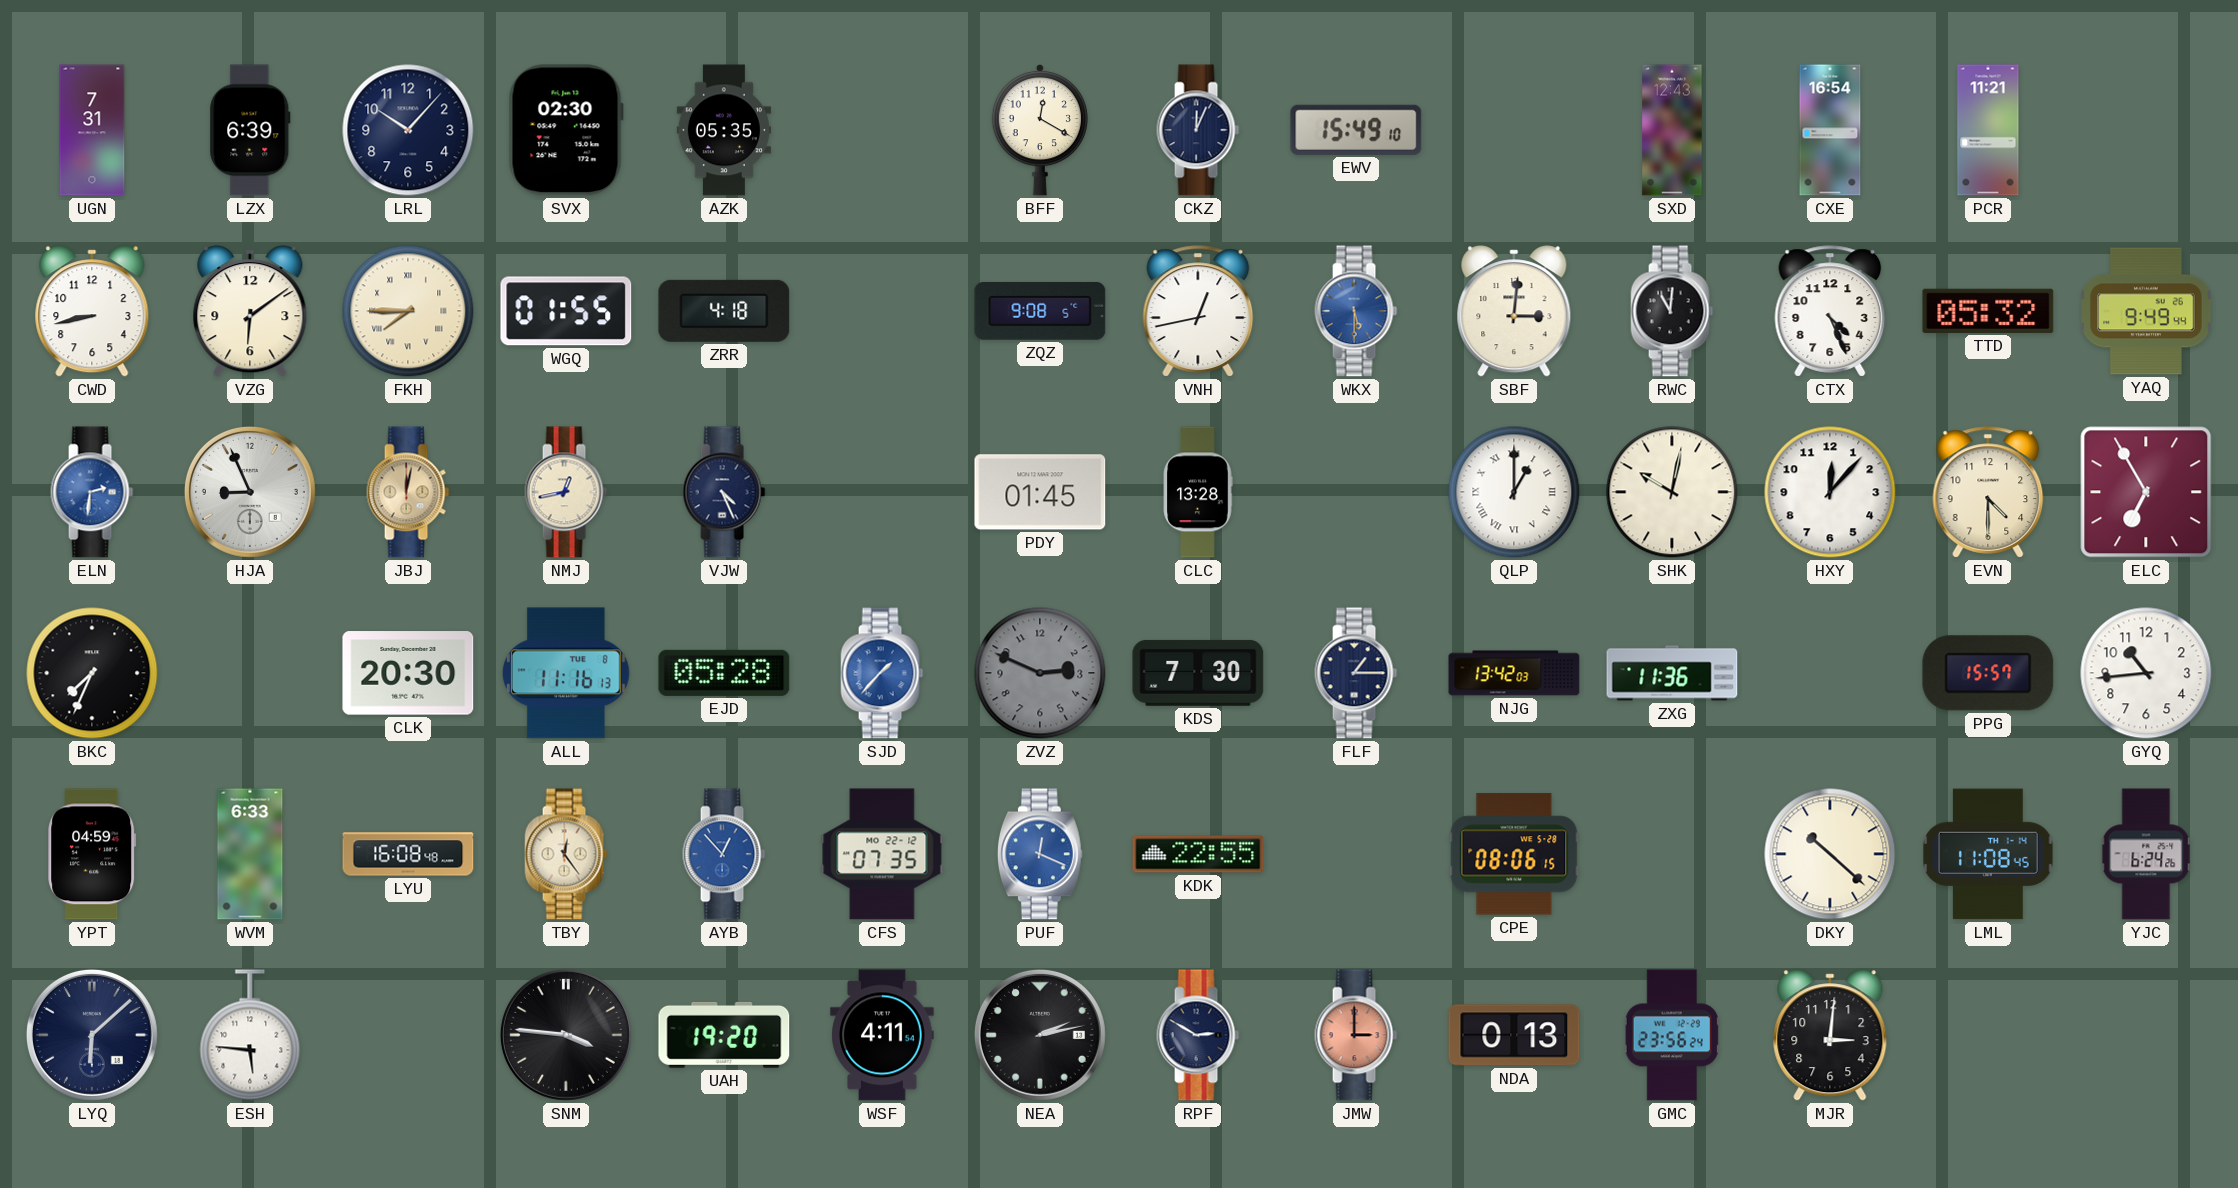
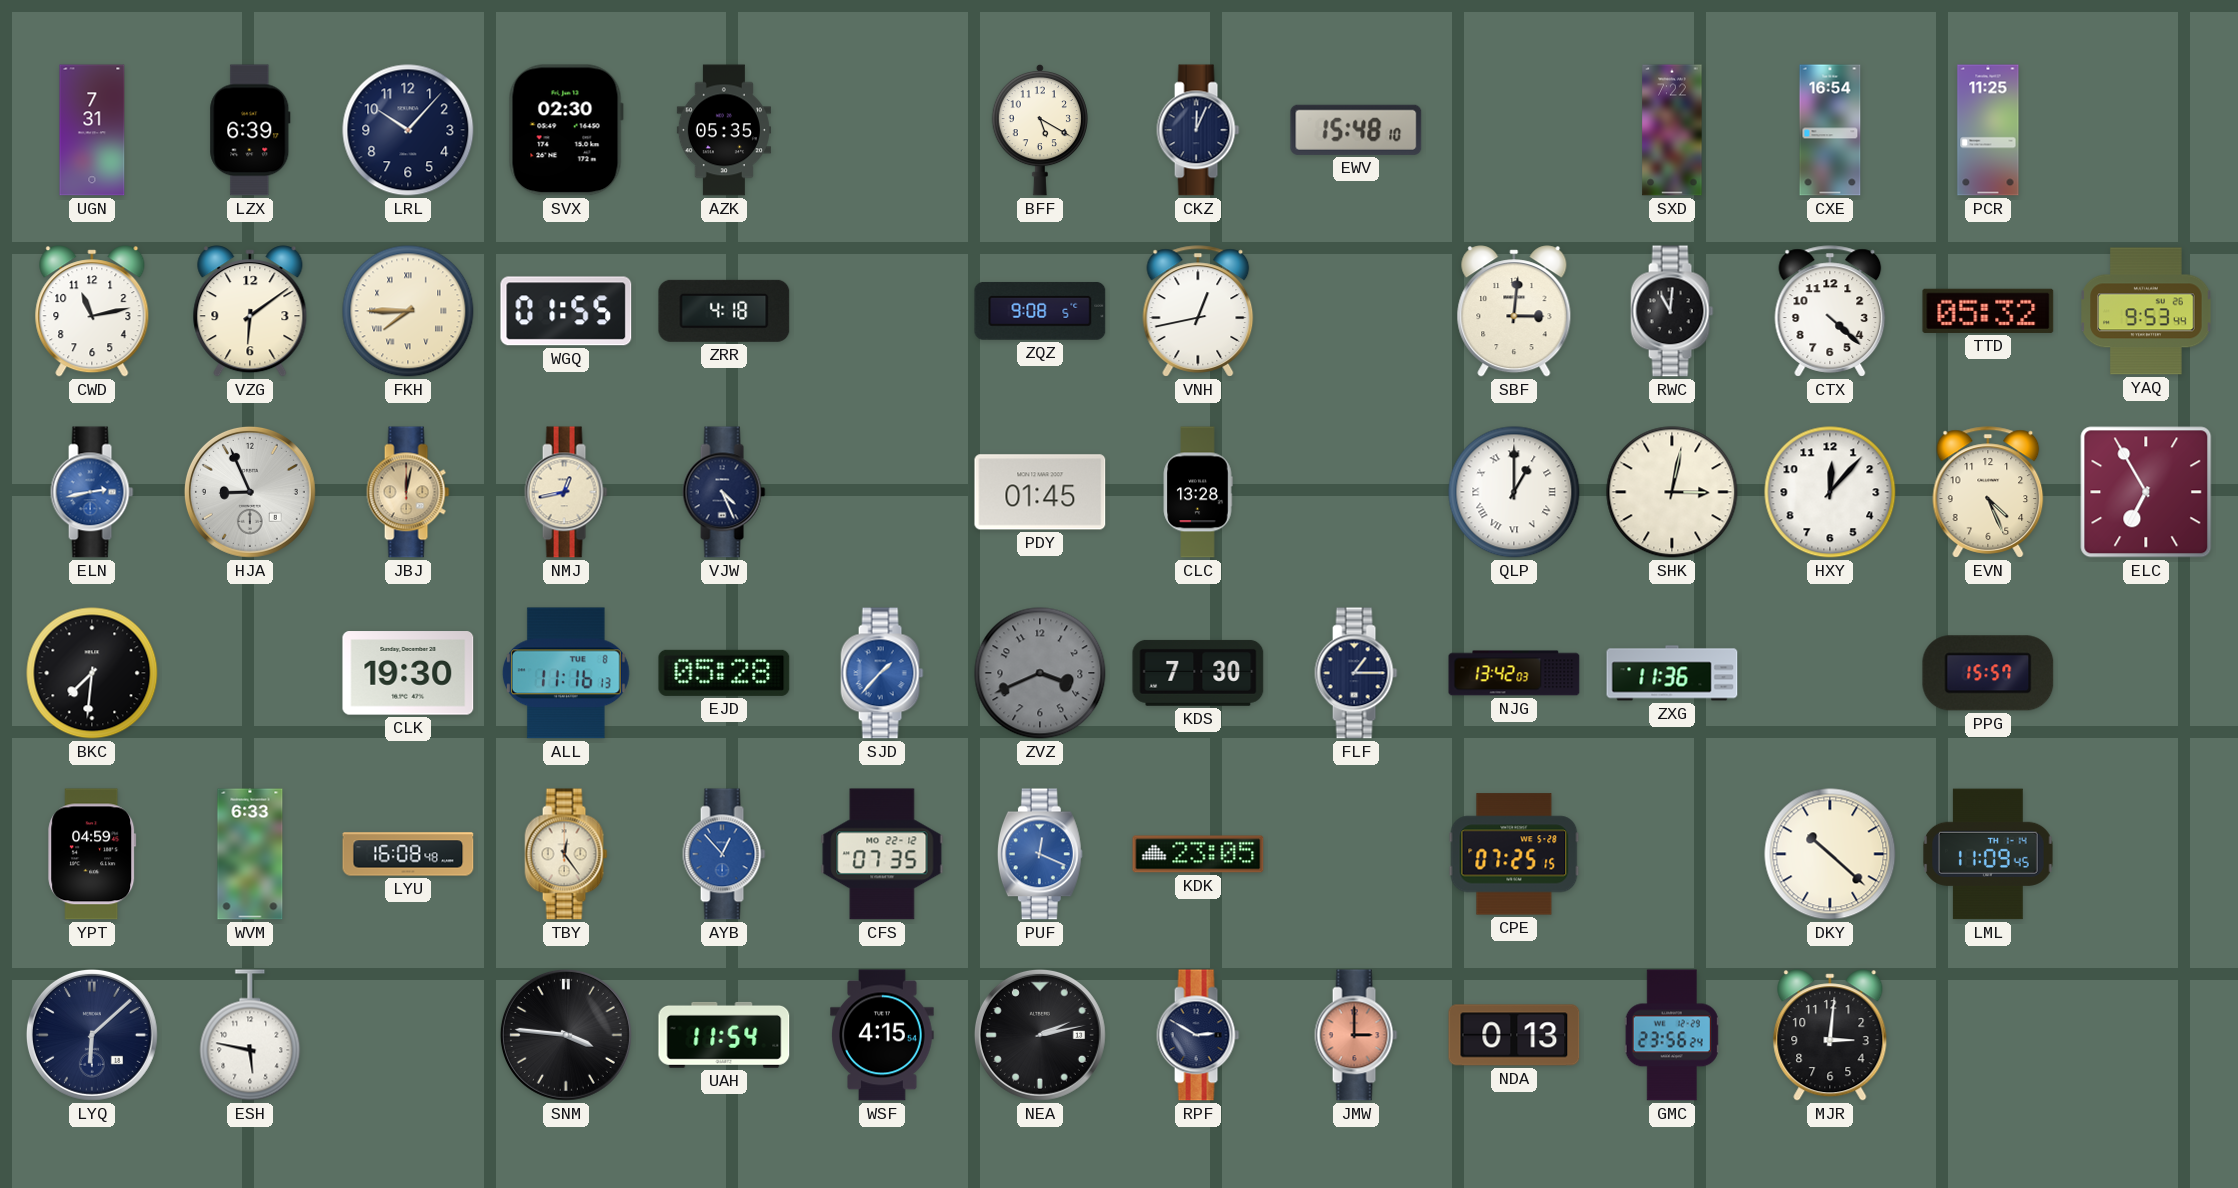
BFF: 12:20 -> 5:20 (1040, 130)
EWV: 15:49 -> 15:48 (1356, 130)
SXD: 12:43 -> 7:22 (1672, 130)
PCR: 11:21 -> 11:25 (1988, 130)
CWD: 8:43 -> 11:13 (92, 311)
WKX: 5:30 -> none (1356, 311)
CTX: 4:26 -> 4:22 (1830, 311)
YAQ: 9:49 -> 9:53 (2146, 311)
ELN: 2:31 -> 2:43 (92, 492)
SHK: 10:02 -> 3:02 (1672, 492)
EVN: 4:30 -> 4:26 (1988, 492)
BKC: 7:34 -> 7:31 (92, 673)
CLK: 20:30 -> 19:30 (408, 673)
ZVZ: 2:49 -> 3:41 (1040, 673)
GYQ: 10:44 -> none (2146, 673)
KDK: 22:55 -> 23:05 (1198, 854)
CPE: 08:06 -> 07:25 (1514, 854)
LML: 11:08 -> 11:09 (1988, 854)
YJC: 6:24 -> none (2146, 854)
ESH: 5:46 -> 5:47 (250, 1035)
UAH: 19:20 -> 11:54 (724, 1035)
WSF: 4:11 -> 4:15 (882, 1035)
